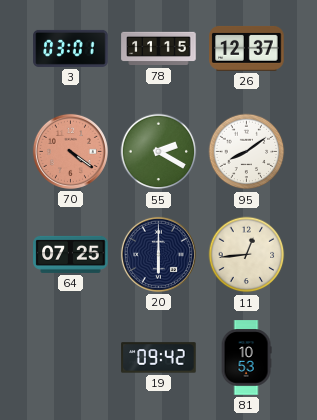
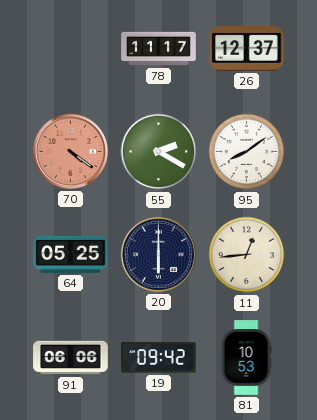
3: 03:01 -> none (71, 48)
78: 11:15 -> 11:17 (159, 49)
64: 07:25 -> 05:25 (71, 254)
91: none -> 06:06 (71, 358)
